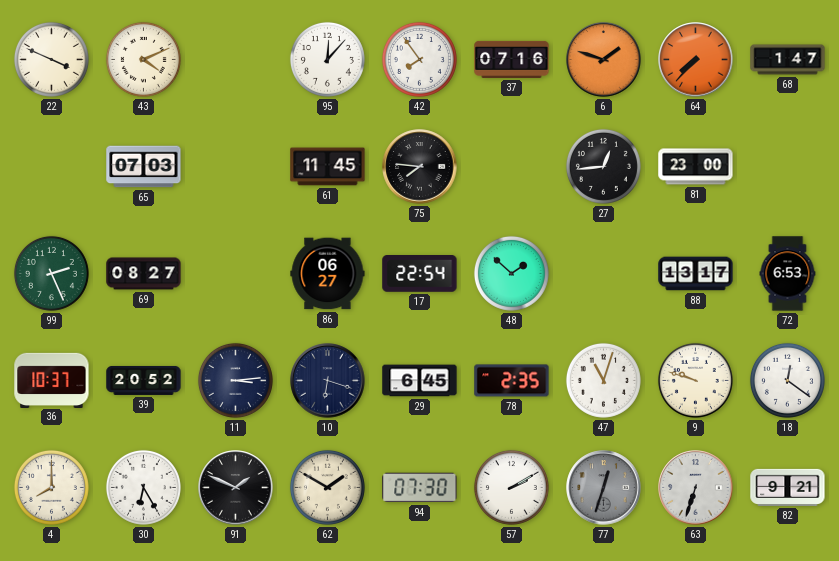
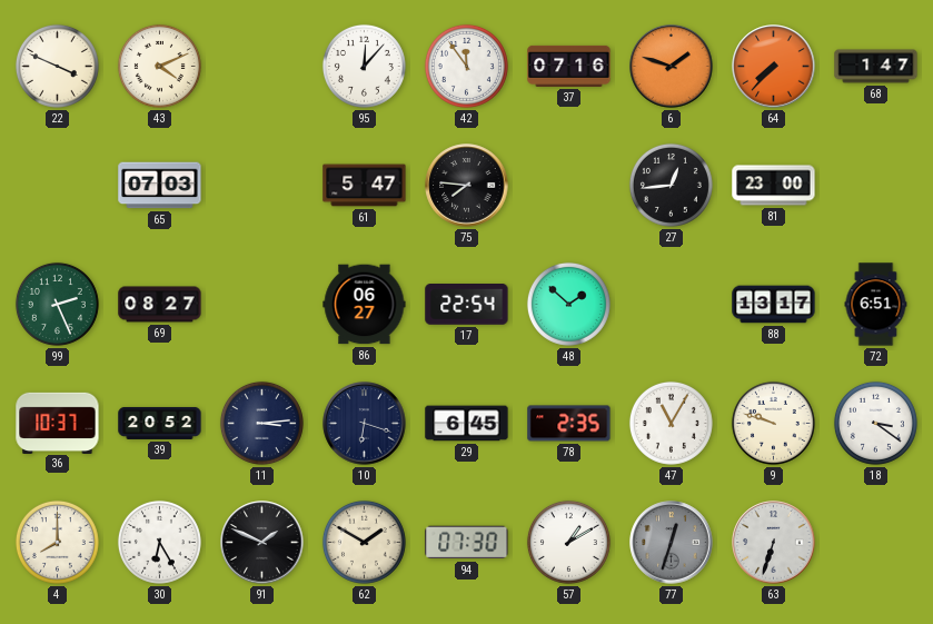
42: 7:54 -> 11:54 (466, 66)
61: 11:45 -> 5:47 (365, 186)
72: 6:53 -> 6:51 (876, 305)
47: 11:03 -> 11:05 (671, 423)
18: 12:21 -> 3:21 (875, 423)
57: 2:10 -> 1:10 (568, 542)
82: 9:21 -> none (788, 487)
